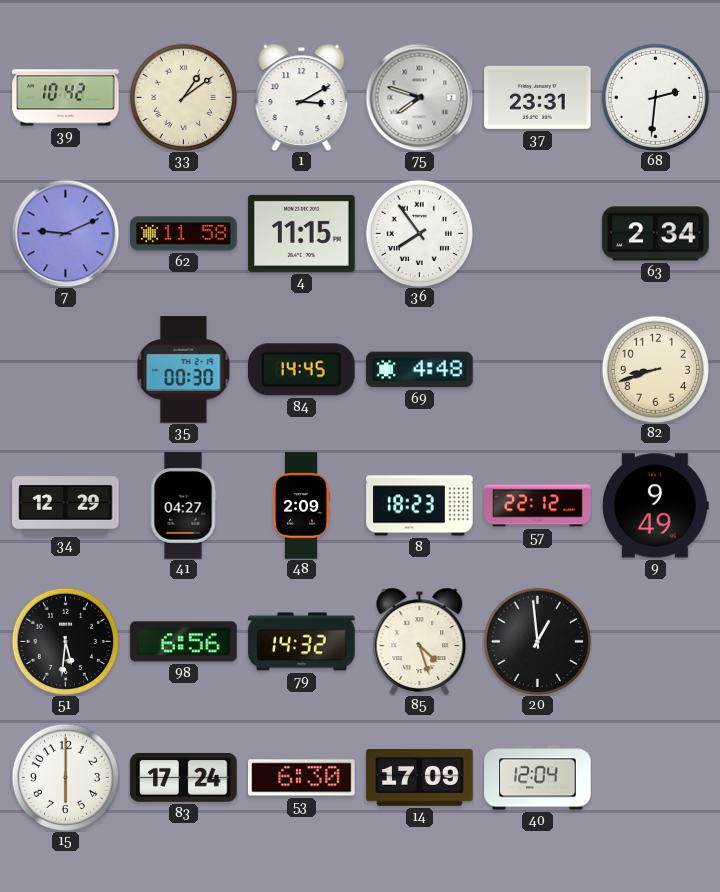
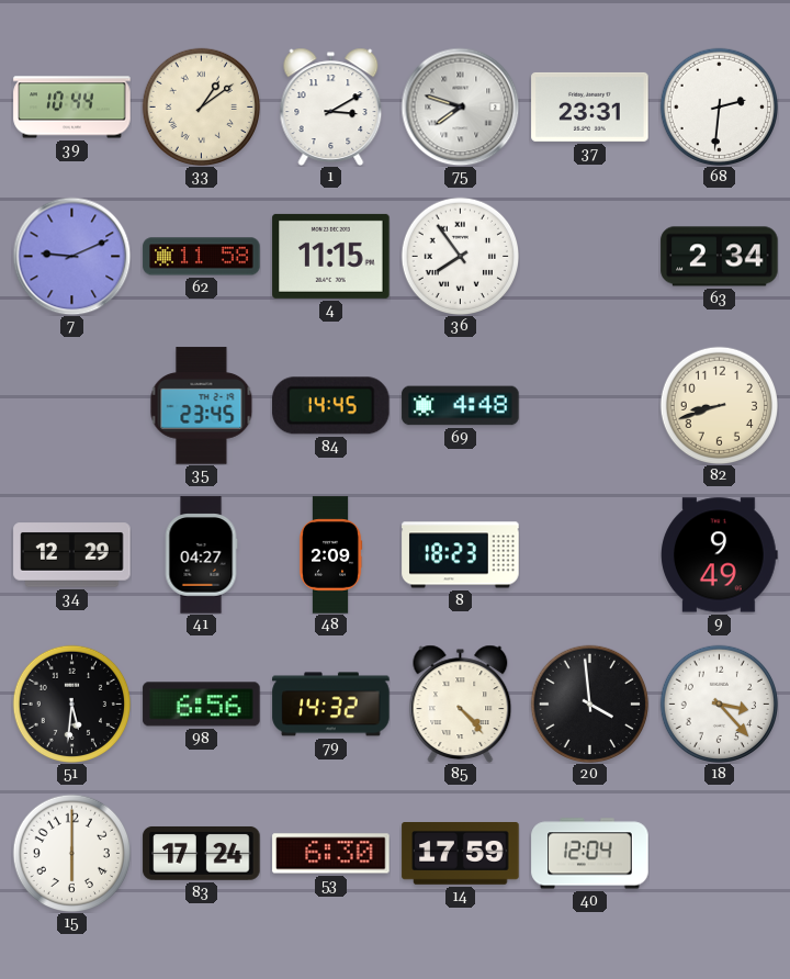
39: 10:42 -> 10:44 (72, 108)
35: 00:30 -> 23:45 (202, 406)
57: 22:12 -> none (538, 506)
85: 4:27 -> 4:23 (461, 704)
20: 12:59 -> 3:59 (589, 704)
18: none -> 3:23 (719, 704)
14: 17:09 -> 17:59 (461, 854)
